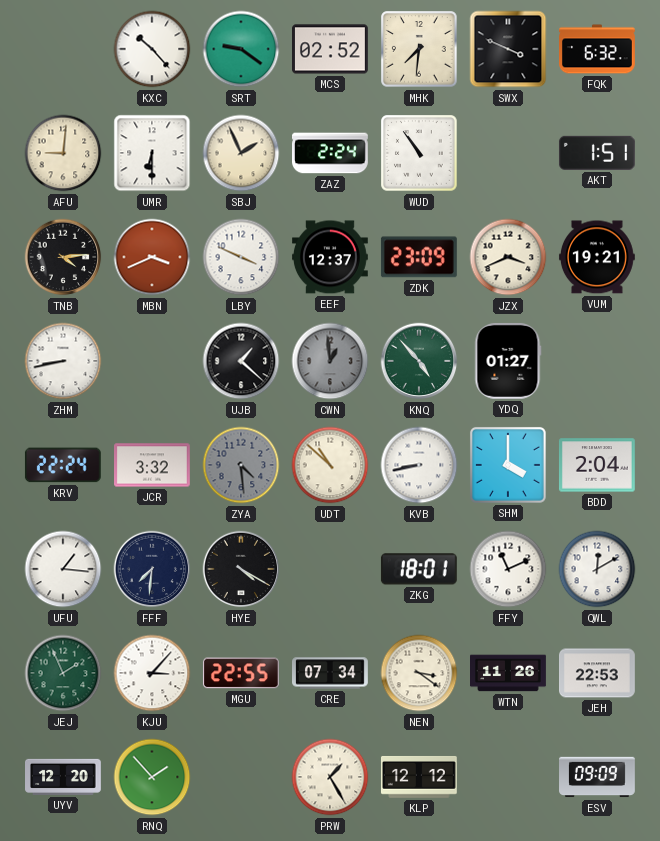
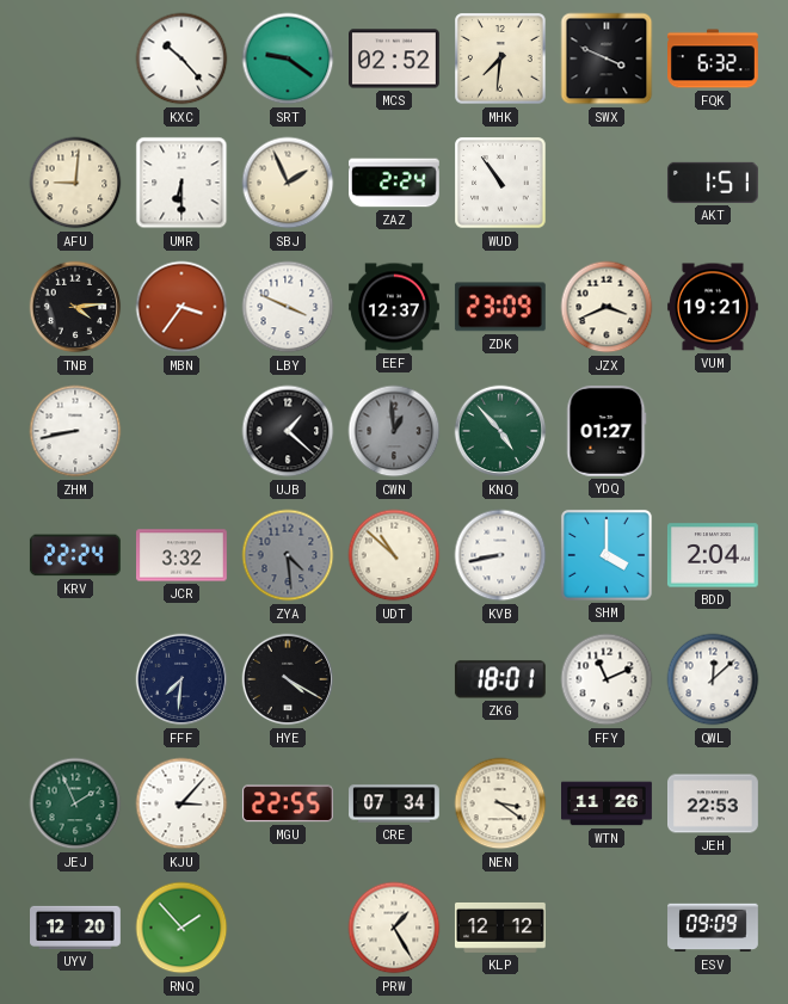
MBN: 3:41 -> 3:36 (181, 307)
UFU: 1:16 -> none (63, 569)
QWL: 12:10 -> 12:08 (713, 679)
